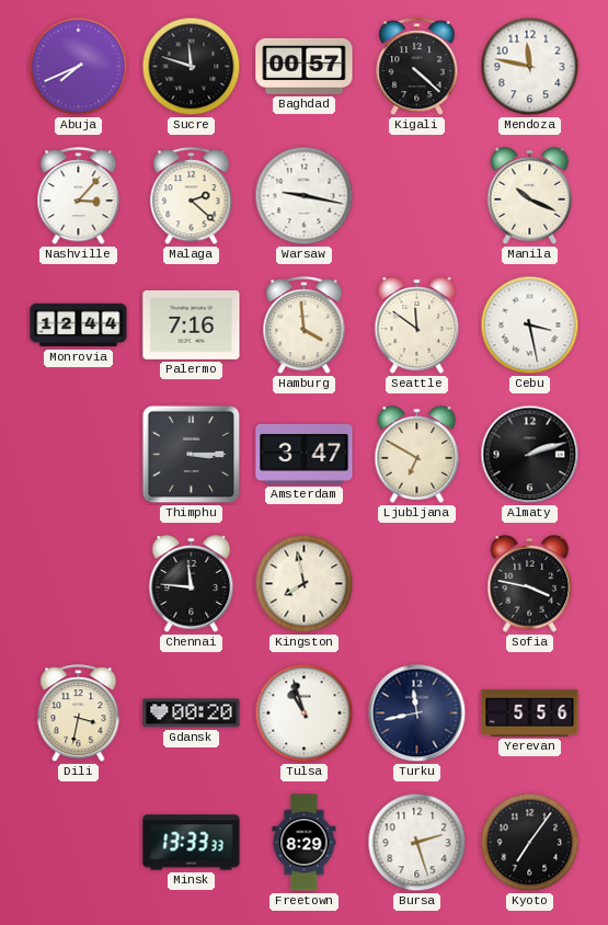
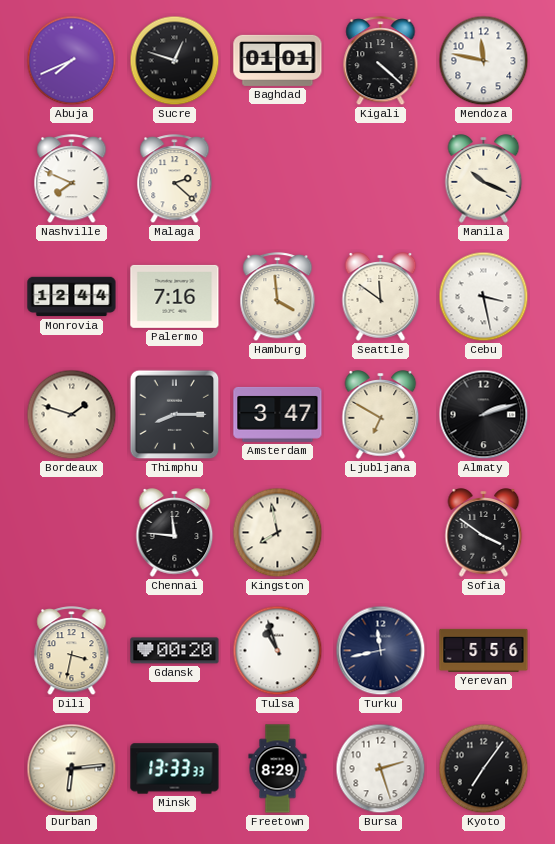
Sucre: 11:48 -> 12:48 (175, 61)
Baghdad: 00:57 -> 01:01 (278, 60)
Nashville: 3:07 -> 7:49 (72, 179)
Warsaw: 9:17 -> none (305, 196)
Bordeaux: none -> 1:48 (72, 415)
Thimphu: 3:15 -> 8:15 (175, 415)
Sofia: 3:47 -> 3:51 (484, 533)
Durban: none -> 6:14 (72, 769)
